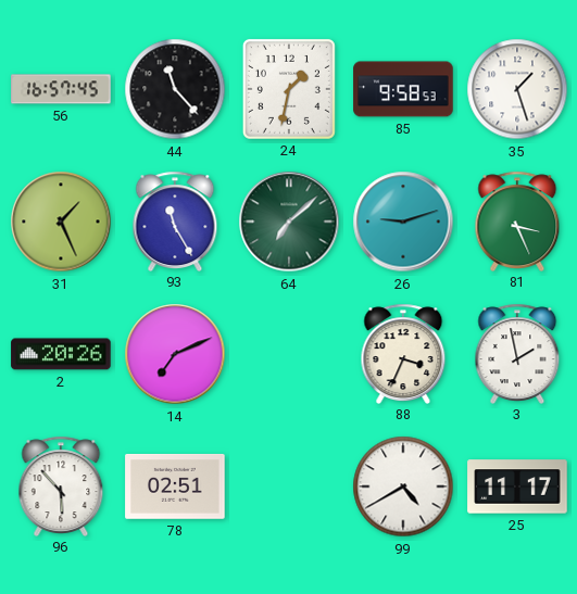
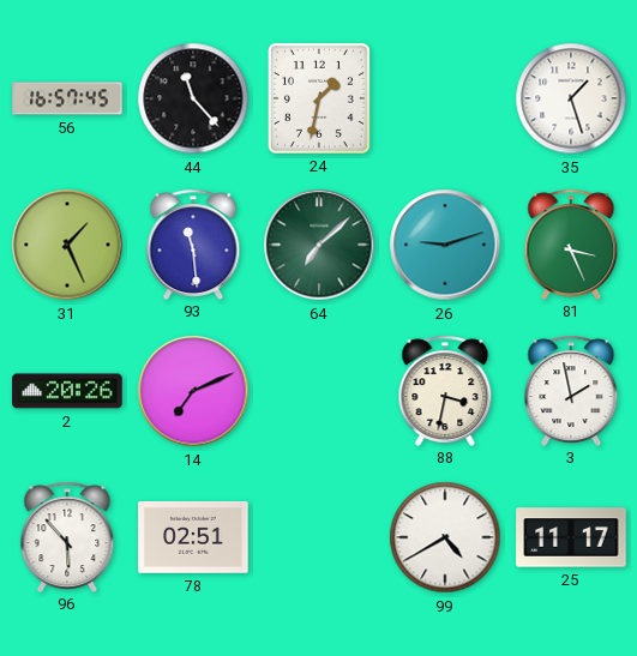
85: 9:58 -> none (403, 89)
93: 11:25 -> 11:29 (193, 243)
88: 3:34 -> 3:32 (445, 390)
